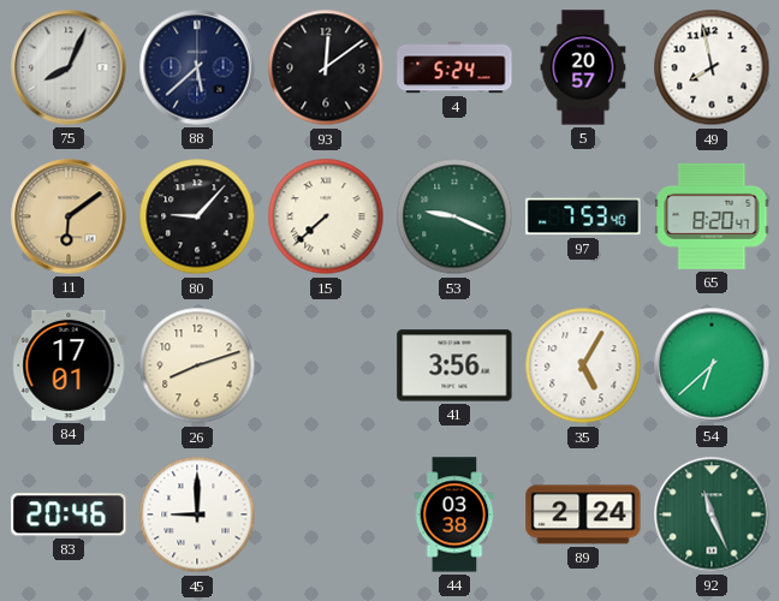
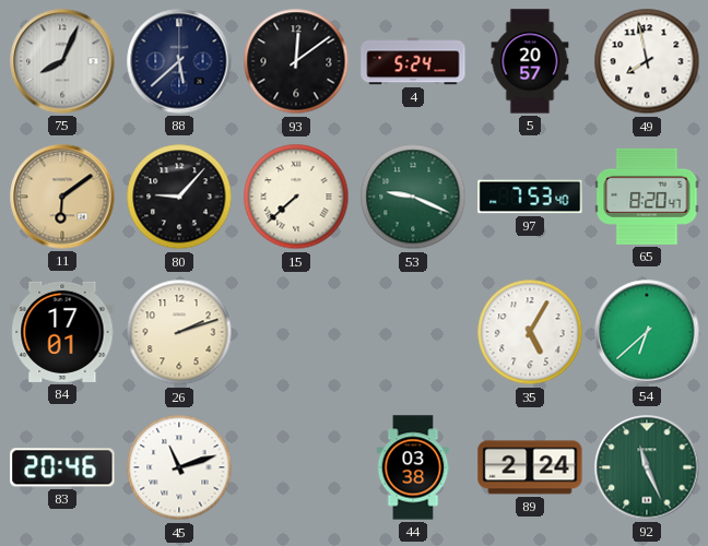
26: 8:12 -> 2:12 (179, 332)
41: 3:56 -> none (454, 365)
45: 9:00 -> 11:12 (179, 467)
